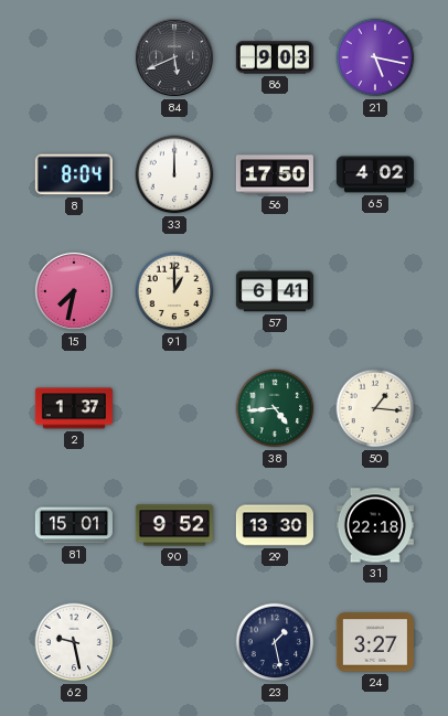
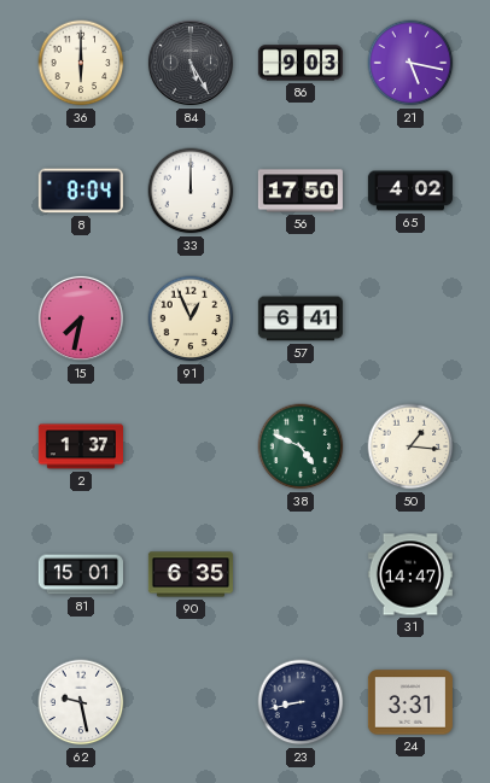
36: none -> 6:00 (81, 63)
84: 5:41 -> 5:25 (191, 63)
91: 1:00 -> 12:56 (191, 319)
38: 4:44 -> 4:49 (301, 446)
90: 9:52 -> 6:35 (191, 574)
29: 13:30 -> none (275, 525)
31: 22:18 -> 14:47 (410, 574)
23: 1:28 -> 8:43 (301, 702)
24: 3:27 -> 3:31 (410, 702)
